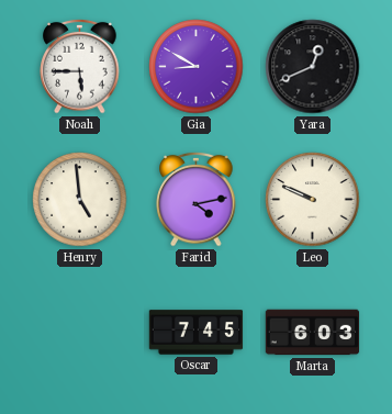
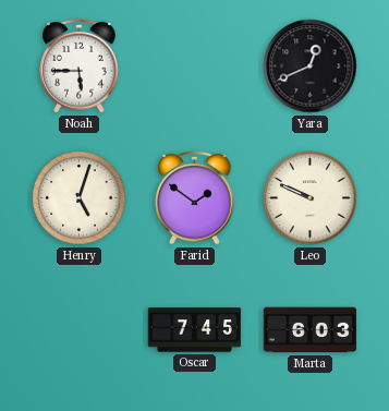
Gia: 8:50 -> none (197, 67)
Henry: 4:59 -> 5:03 (80, 198)
Farid: 4:13 -> 1:51 (195, 197)
